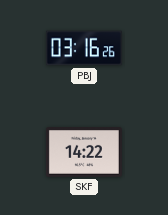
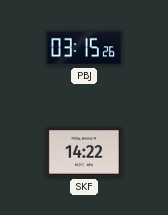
PBJ: 03:16 -> 03:15 (84, 48)
